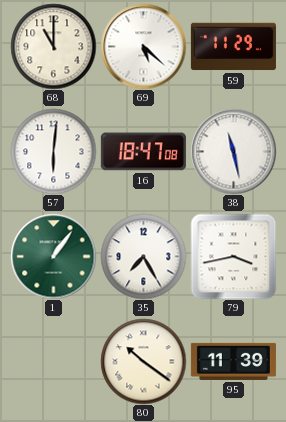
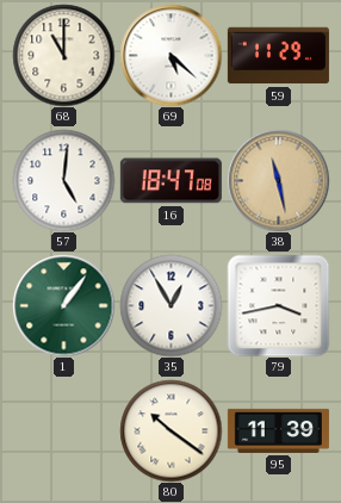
57: 6:01 -> 5:01 (63, 180)
38 dial: white -> champagne (278, 180)
35: 7:25 -> 12:55 (170, 305)
